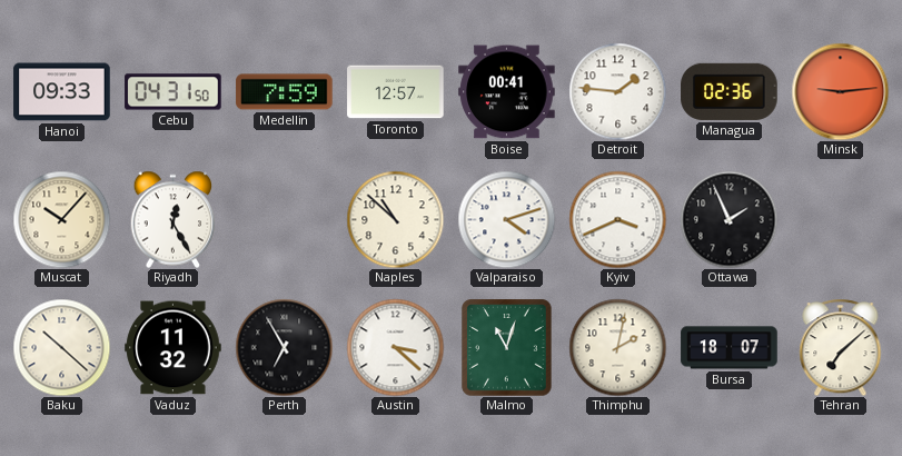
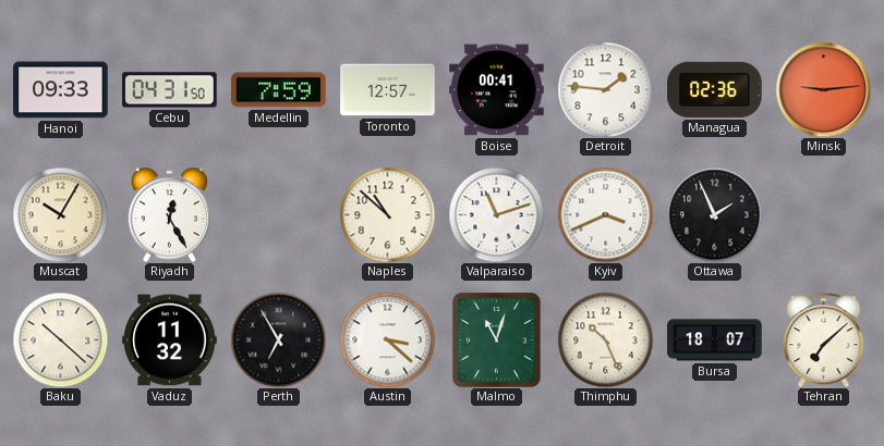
Muscat: 10:07 -> 10:05 (60, 214)
Valparaiso: 4:12 -> 11:12 (496, 214)
Thimphu: 2:02 -> 10:26 (605, 339)
